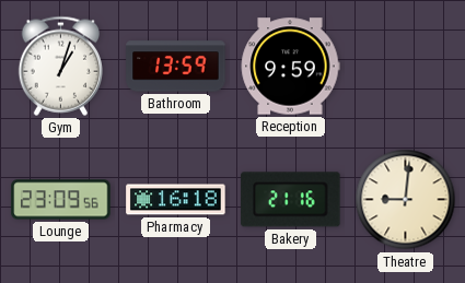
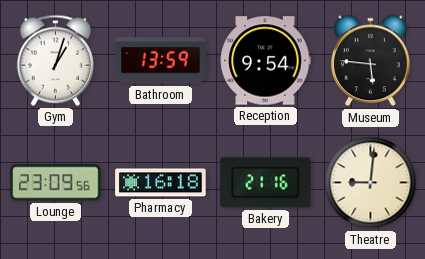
Reception: 9:59 -> 9:54 (265, 61)
Museum: none -> 5:46 (371, 61)
